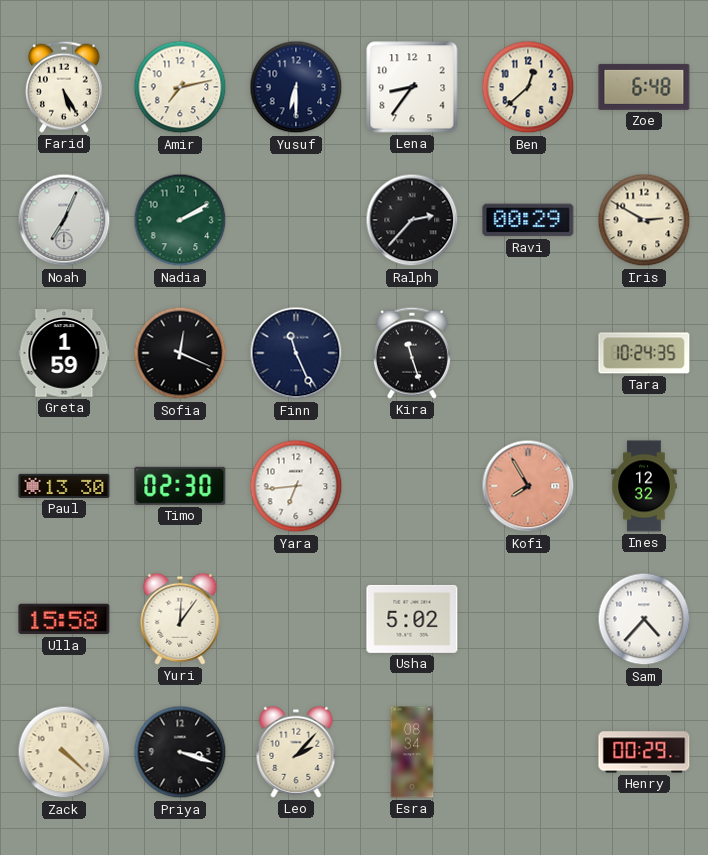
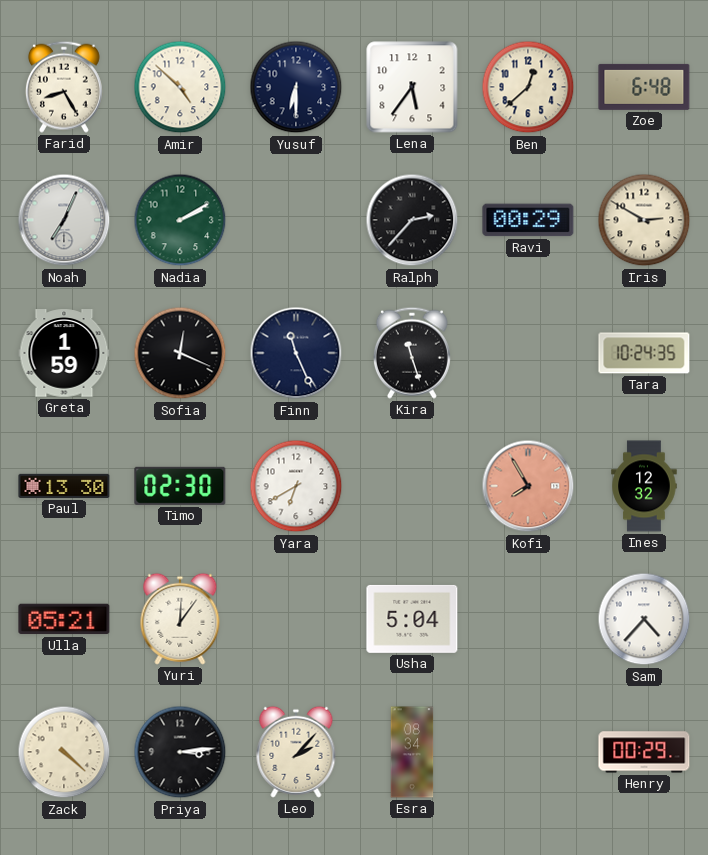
Farid: 5:25 -> 8:25 (64, 87)
Amir: 7:13 -> 4:52 (180, 87)
Lena: 8:36 -> 5:36 (412, 87)
Yara: 6:44 -> 6:40 (296, 486)
Ulla: 15:58 -> 05:21 (64, 619)
Usha: 5:02 -> 5:04 (412, 619)
Priya: 3:18 -> 3:14 (180, 752)
